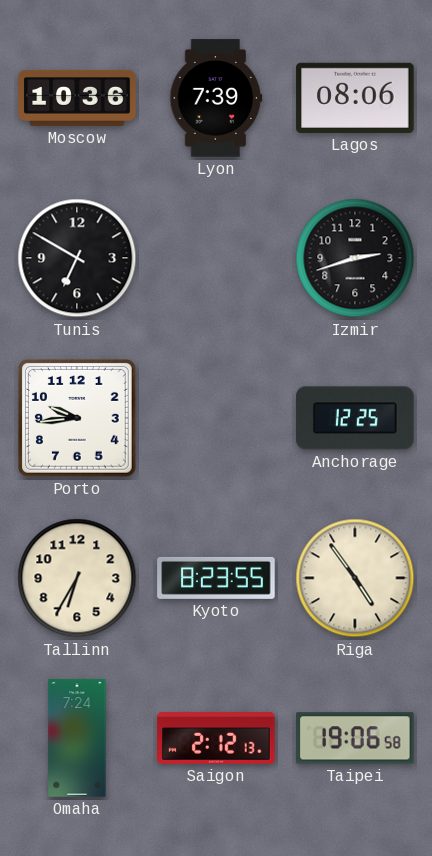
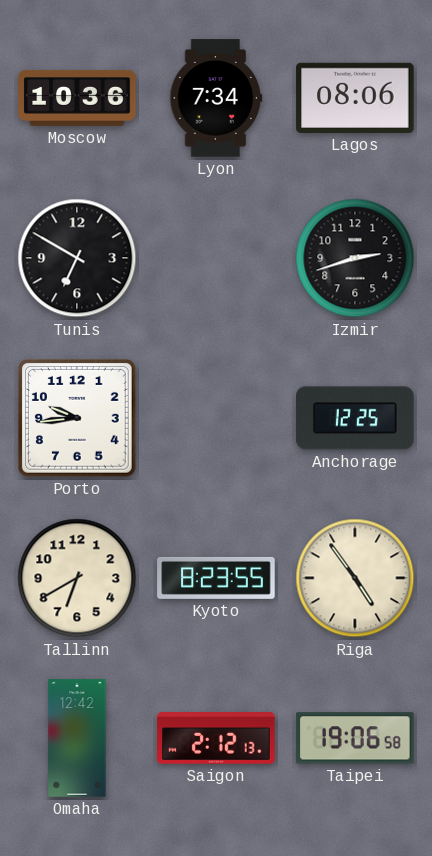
Lyon: 7:39 -> 7:34 (216, 98)
Tallinn: 6:35 -> 6:40 (77, 578)
Omaha: 7:24 -> 12:42 (77, 738)
